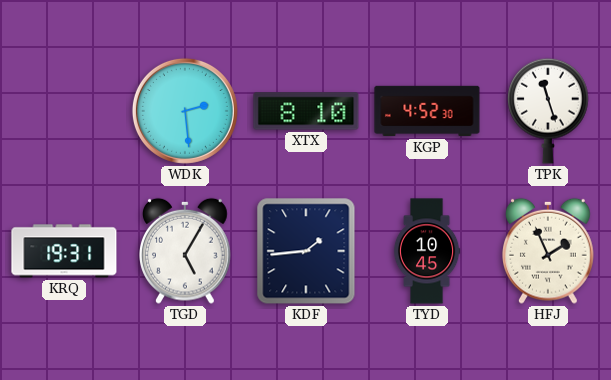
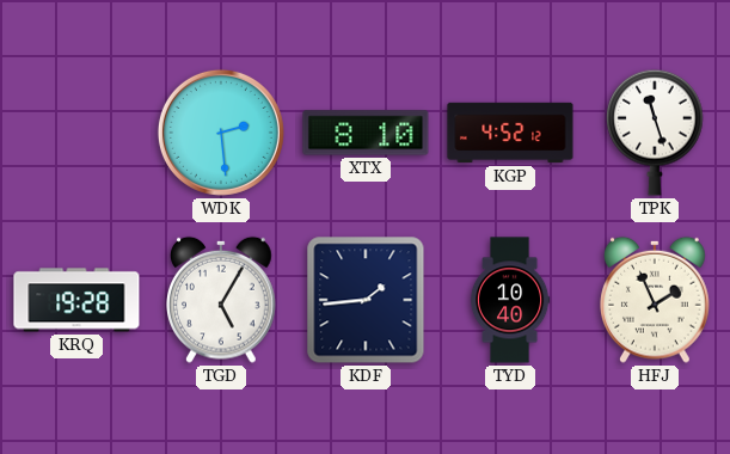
KGP: 4:52:30 -> 4:52:12 (510, 133)
KRQ: 19:31 -> 19:28 (76, 300)
TYD: 10:45 -> 10:40 (510, 300)
